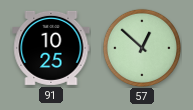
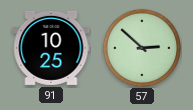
57: 12:52 -> 2:52 (142, 48)
